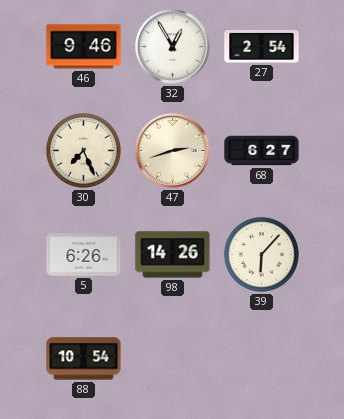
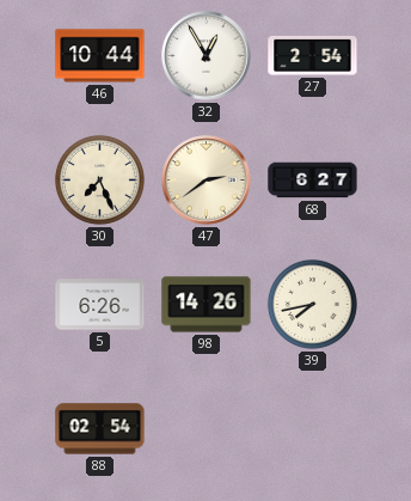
46: 9:46 -> 10:44 (100, 56)
47: 2:42 -> 2:39 (207, 181)
39: 6:07 -> 7:43 (312, 304)
88: 10:54 -> 02:54 (100, 429)
